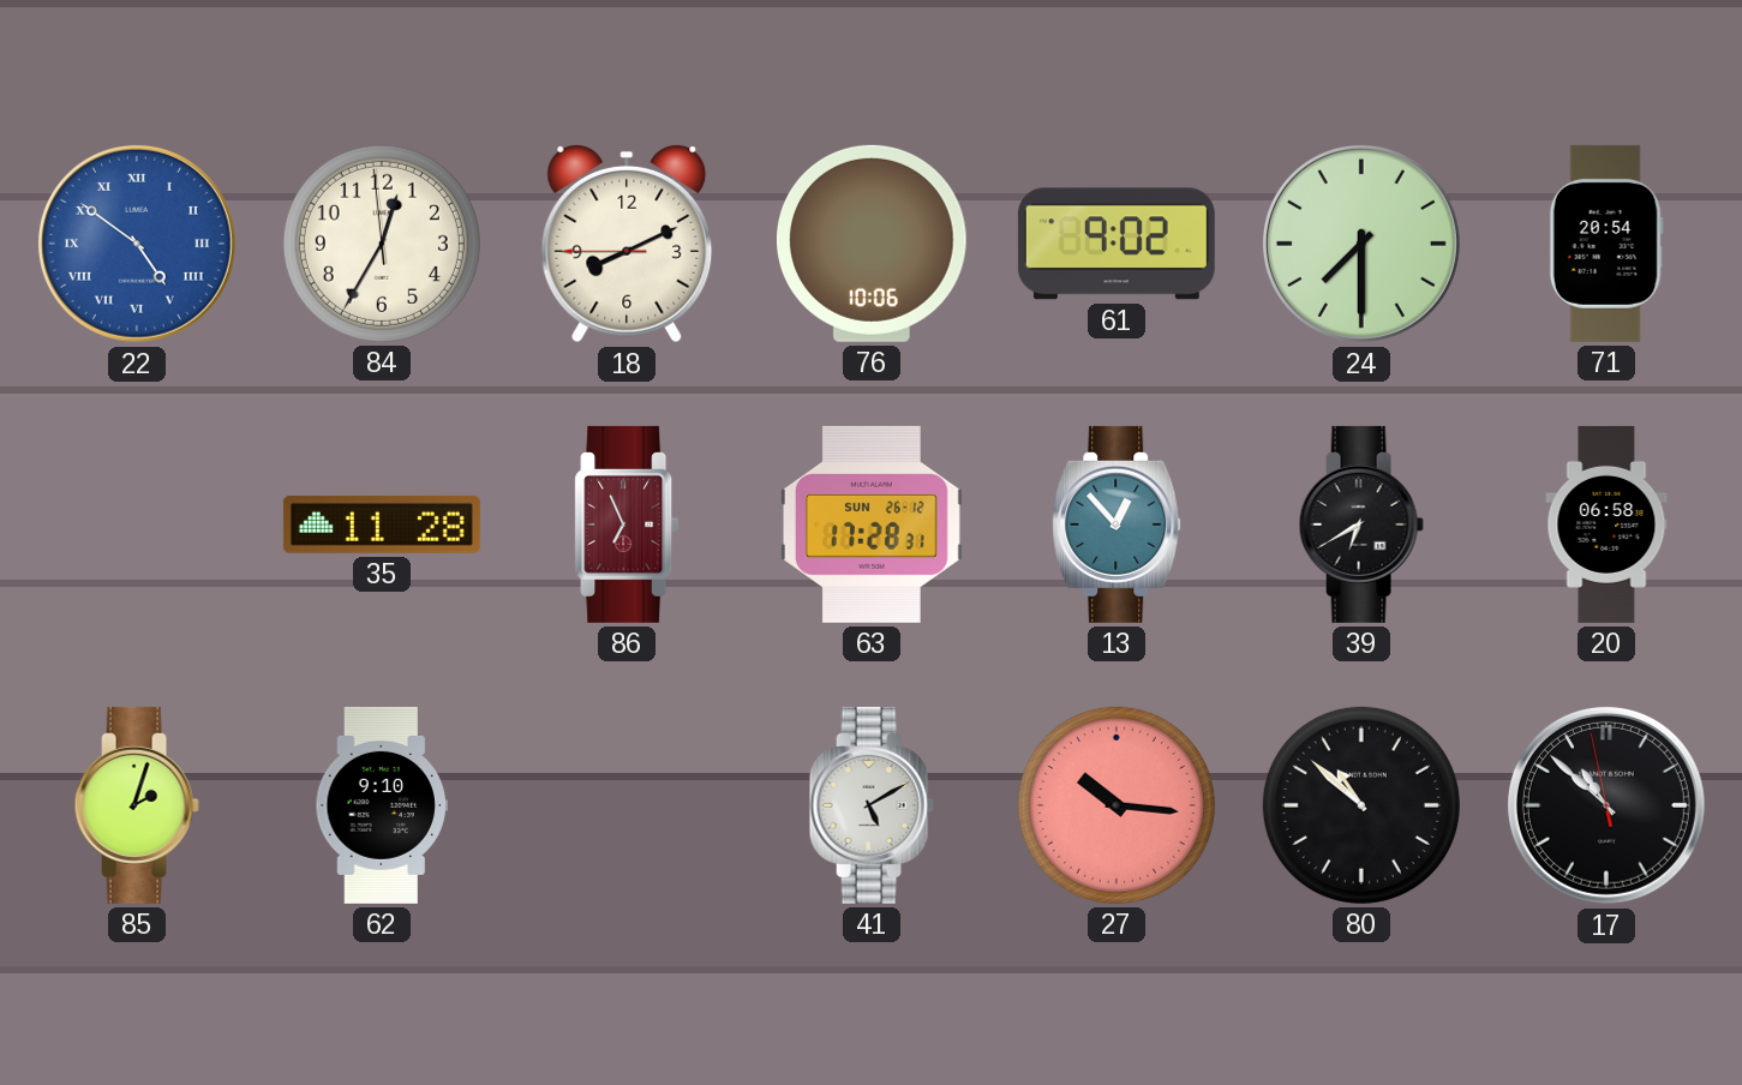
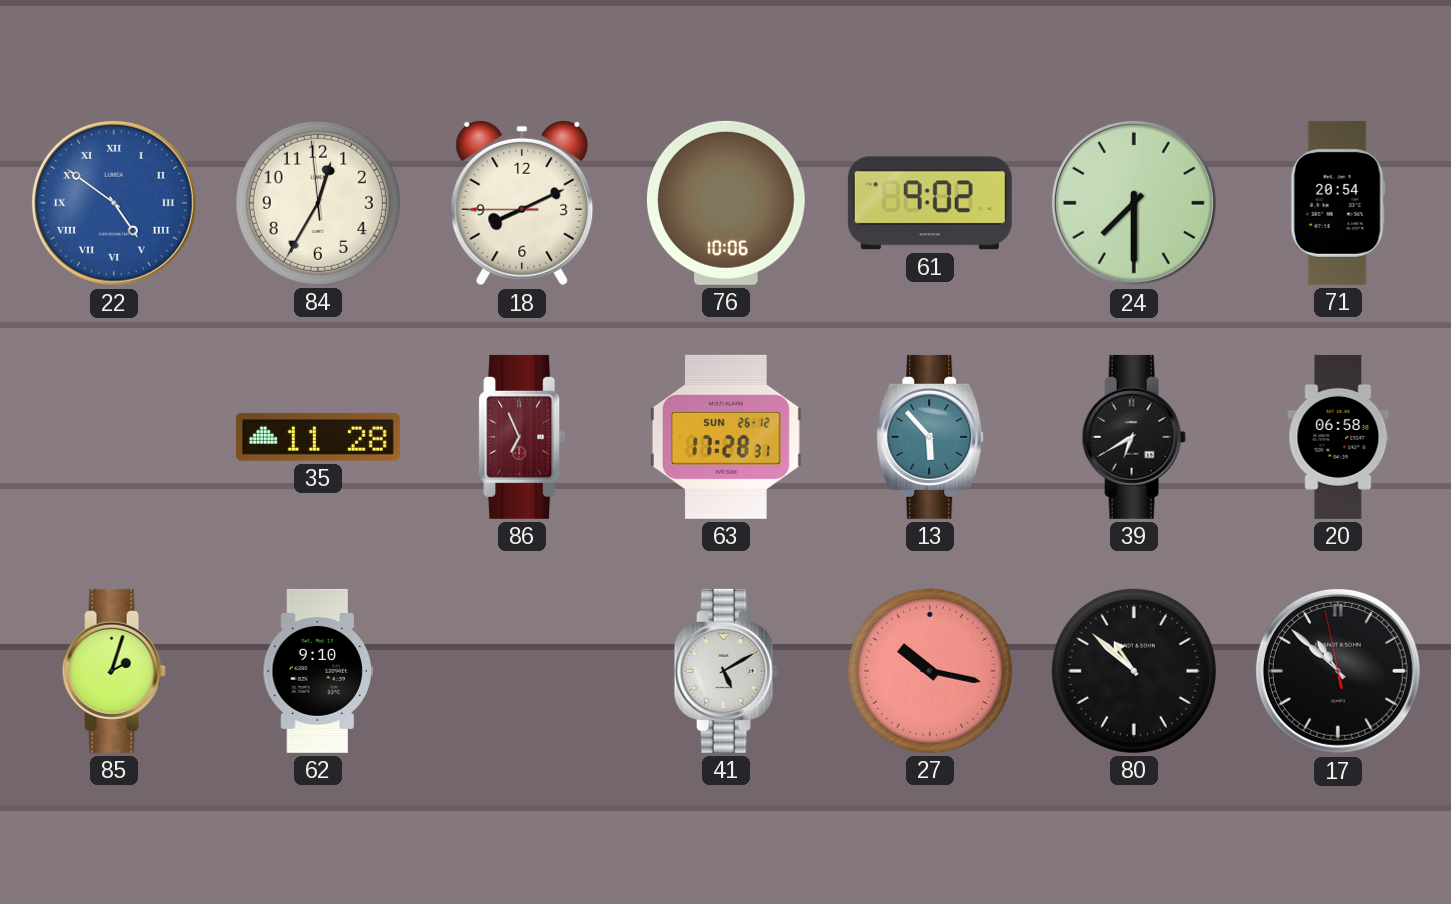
13: 12:53 -> 5:53 (930, 437)
27: 10:16 -> 10:17 (930, 671)
